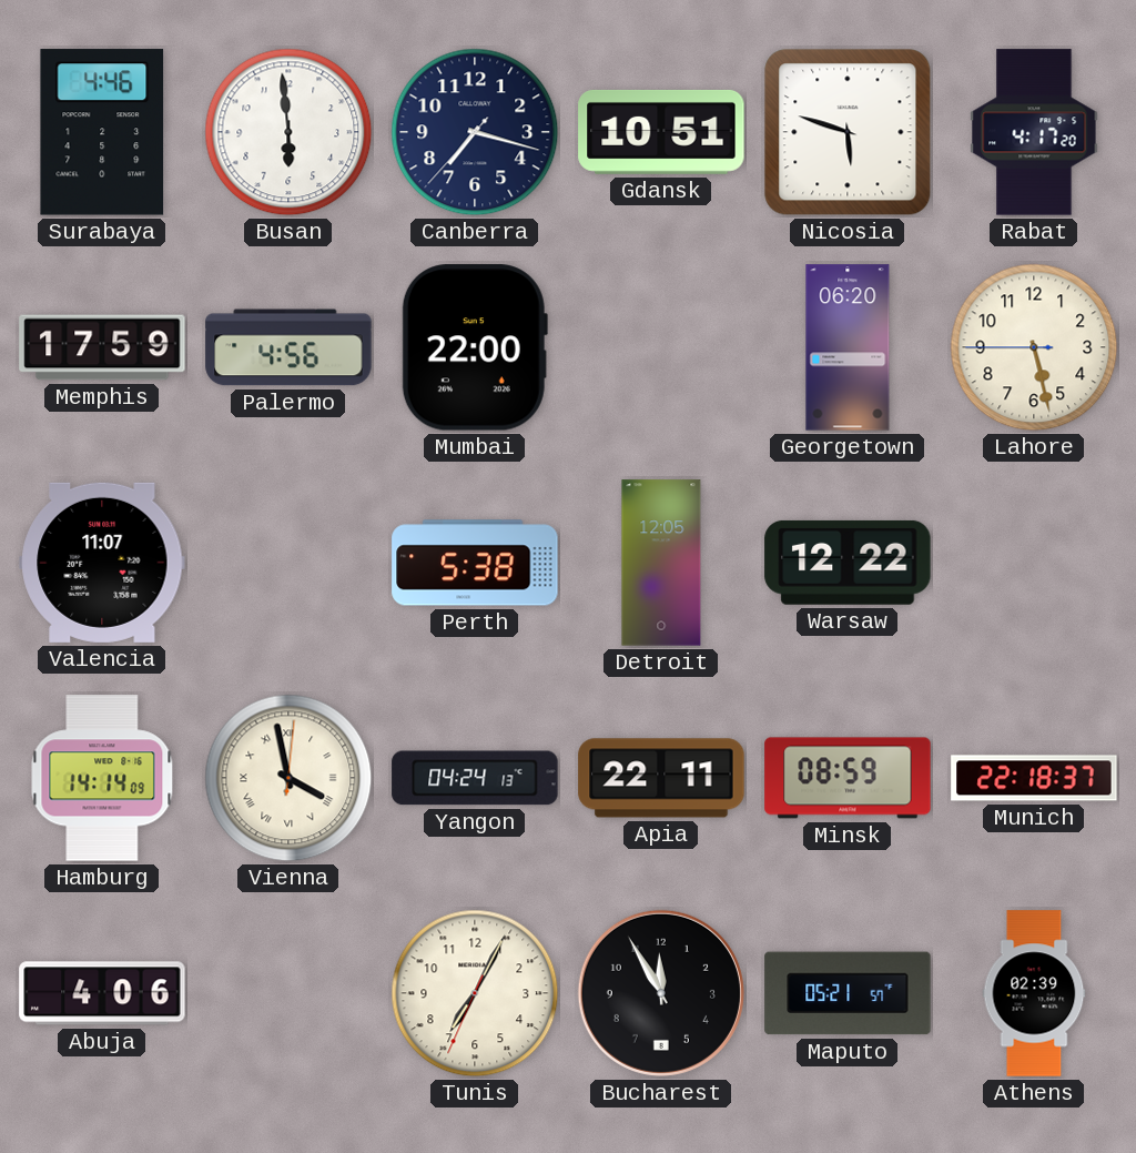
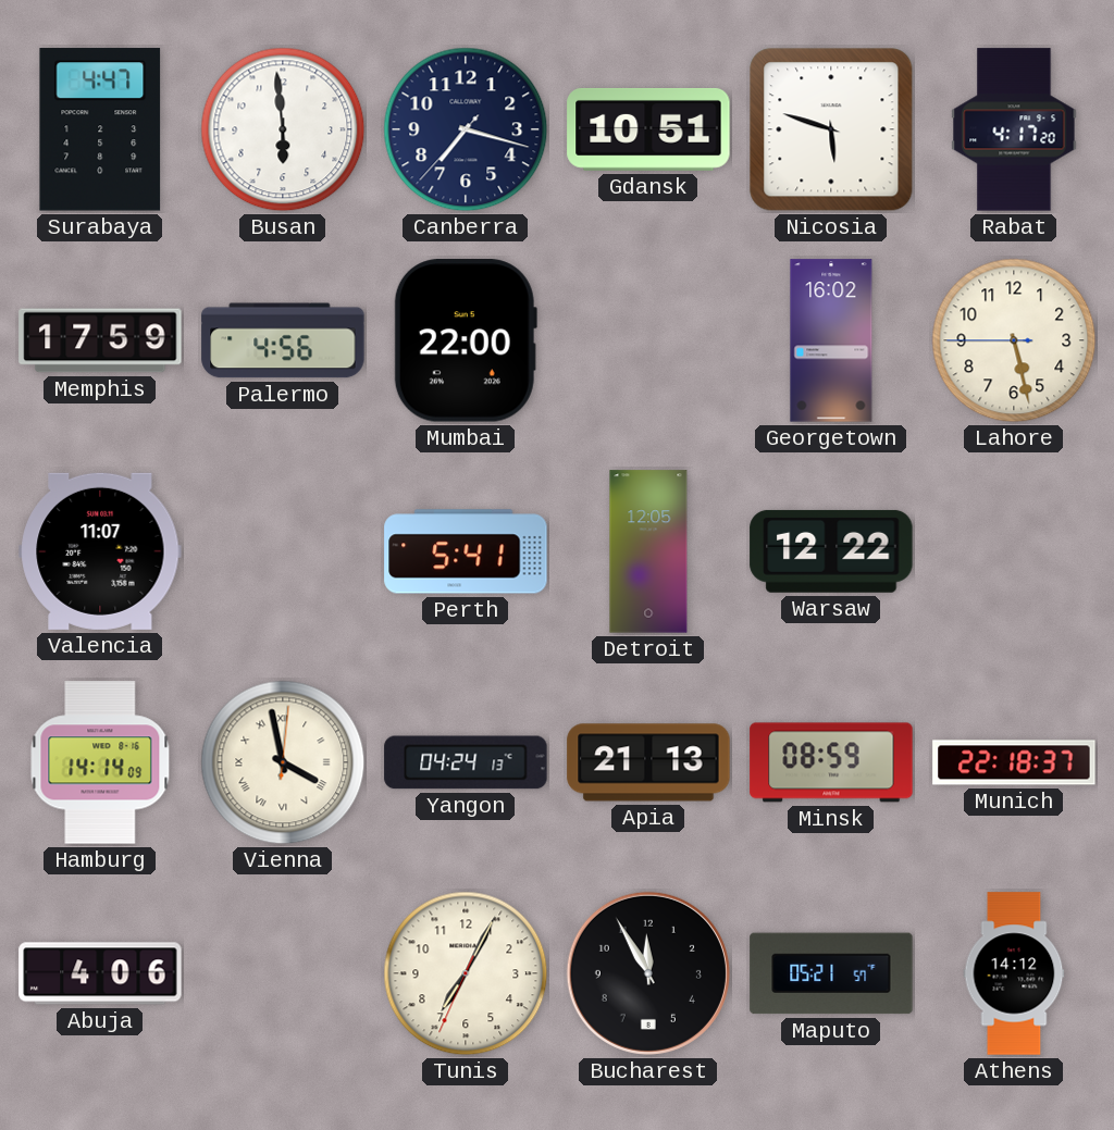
Surabaya: 4:46 -> 4:47 (100, 129)
Georgetown: 06:20 -> 16:02 (831, 340)
Perth: 5:38 -> 5:41 (466, 551)
Apia: 22:11 -> 21:13 (648, 762)
Athens: 02:39 -> 14:12 (1014, 973)
